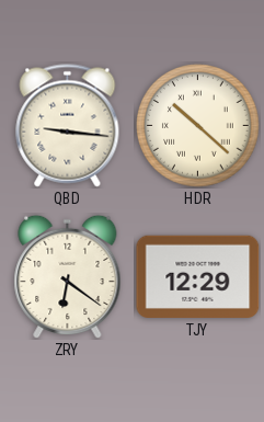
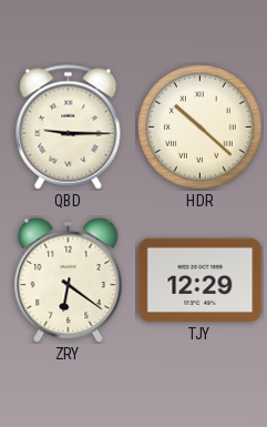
QBD: 9:16 -> 9:15 (69, 128)
